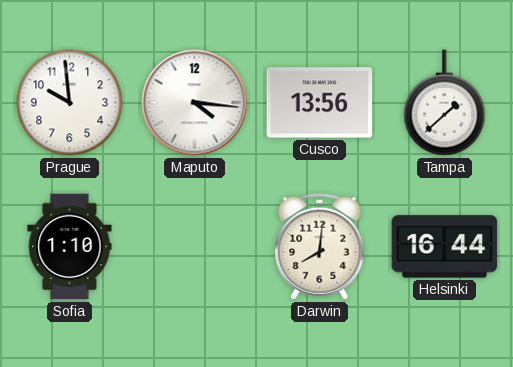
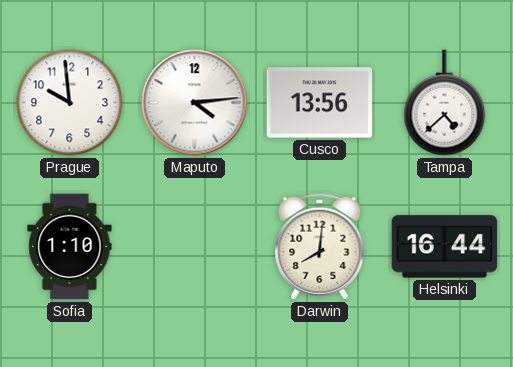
Maputo: 4:16 -> 4:14 (195, 103)
Tampa: 1:38 -> 4:38 (445, 103)
